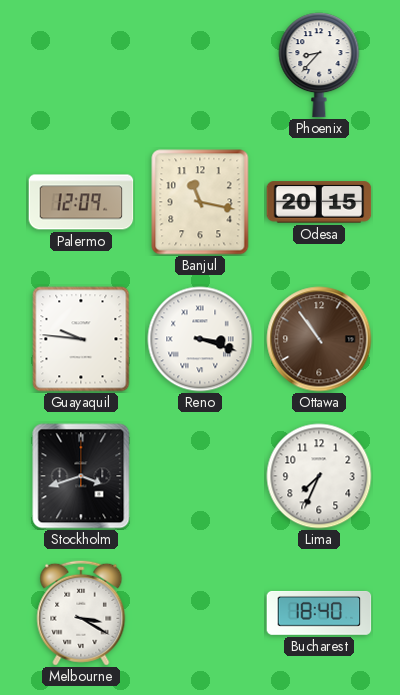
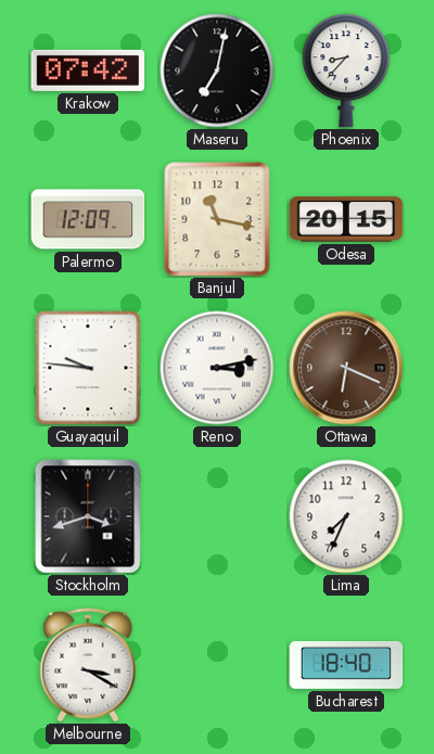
Krakow: none -> 07:42 (88, 71)
Maseru: none -> 7:02 (217, 71)
Reno: 3:18 -> 3:13 (217, 368)
Ottawa: 10:54 -> 6:19 (346, 368)
